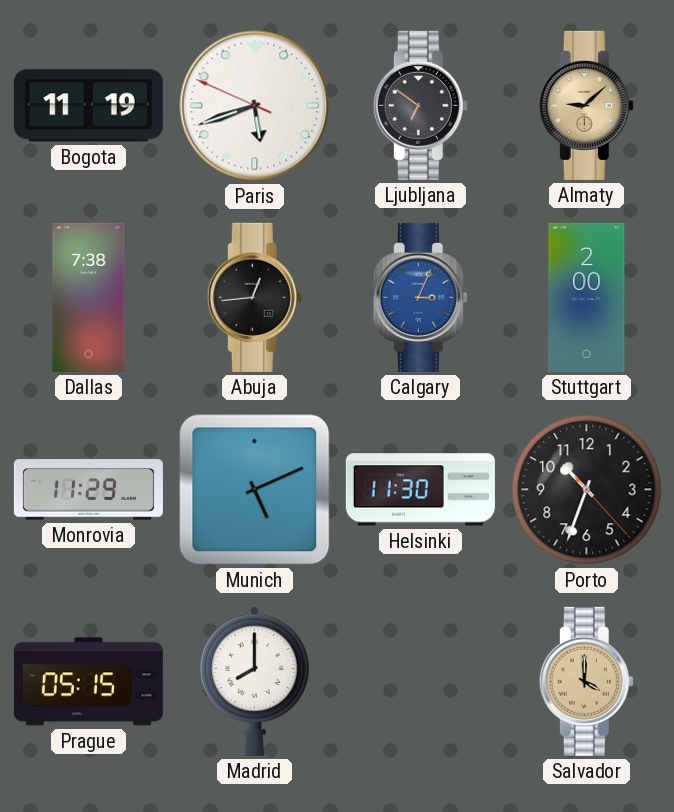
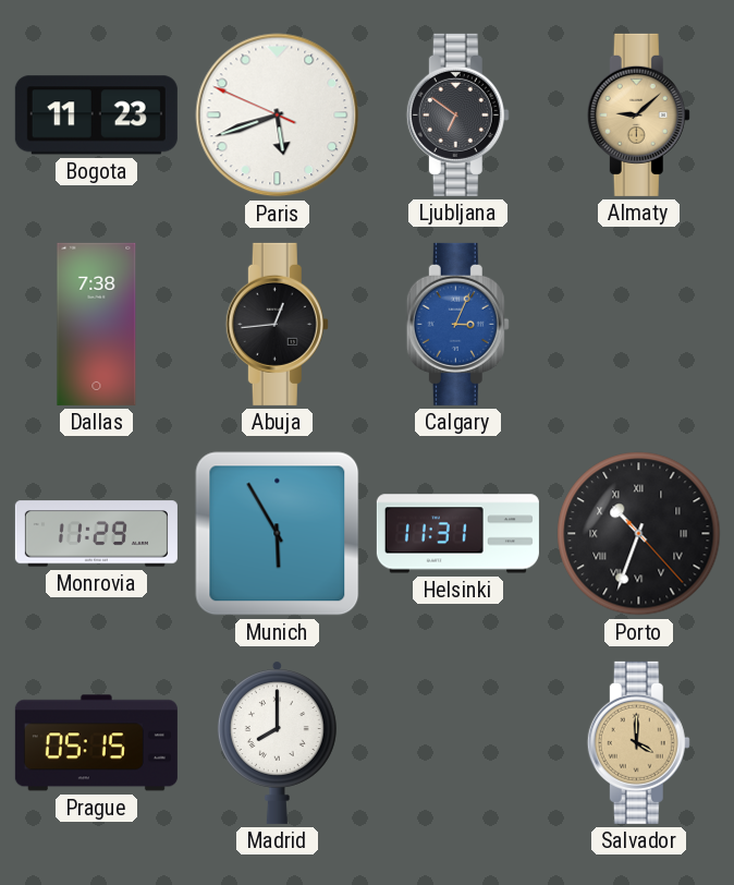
Bogota: 11:19 -> 11:23 (96, 116)
Stuttgart: 2:00 -> none (587, 297)
Munich: 5:11 -> 5:55 (278, 534)
Helsinki: 11:30 -> 11:31 (457, 534)
Porto numerals: Arabic -> Roman (639, 534)
